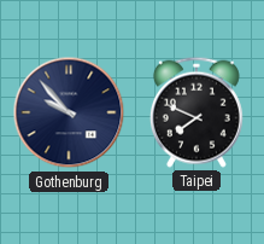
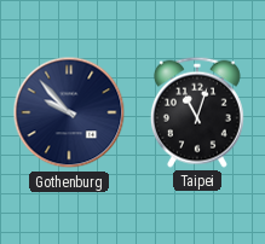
Taipei: 7:49 -> 11:03 (197, 112)
